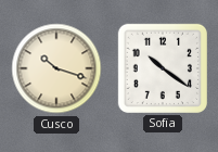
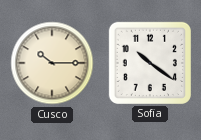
Cusco: 10:18 -> 10:15 (52, 63)
